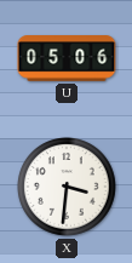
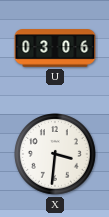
U: 05:06 -> 03:06 (55, 48)
